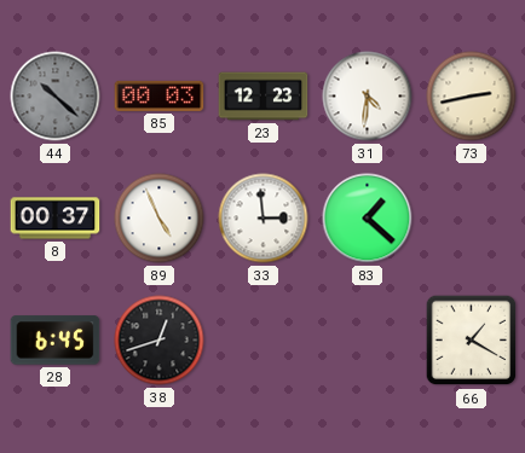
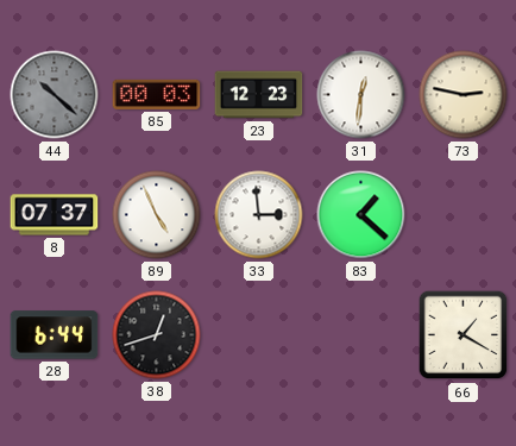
31: 4:31 -> 12:31 (361, 95)
73: 2:43 -> 2:47 (464, 95)
8: 00:37 -> 07:37 (55, 215)
28: 6:45 -> 6:44 (55, 335)
